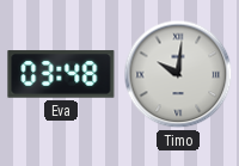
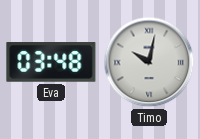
Timo: 10:01 -> 10:02 (149, 62)
